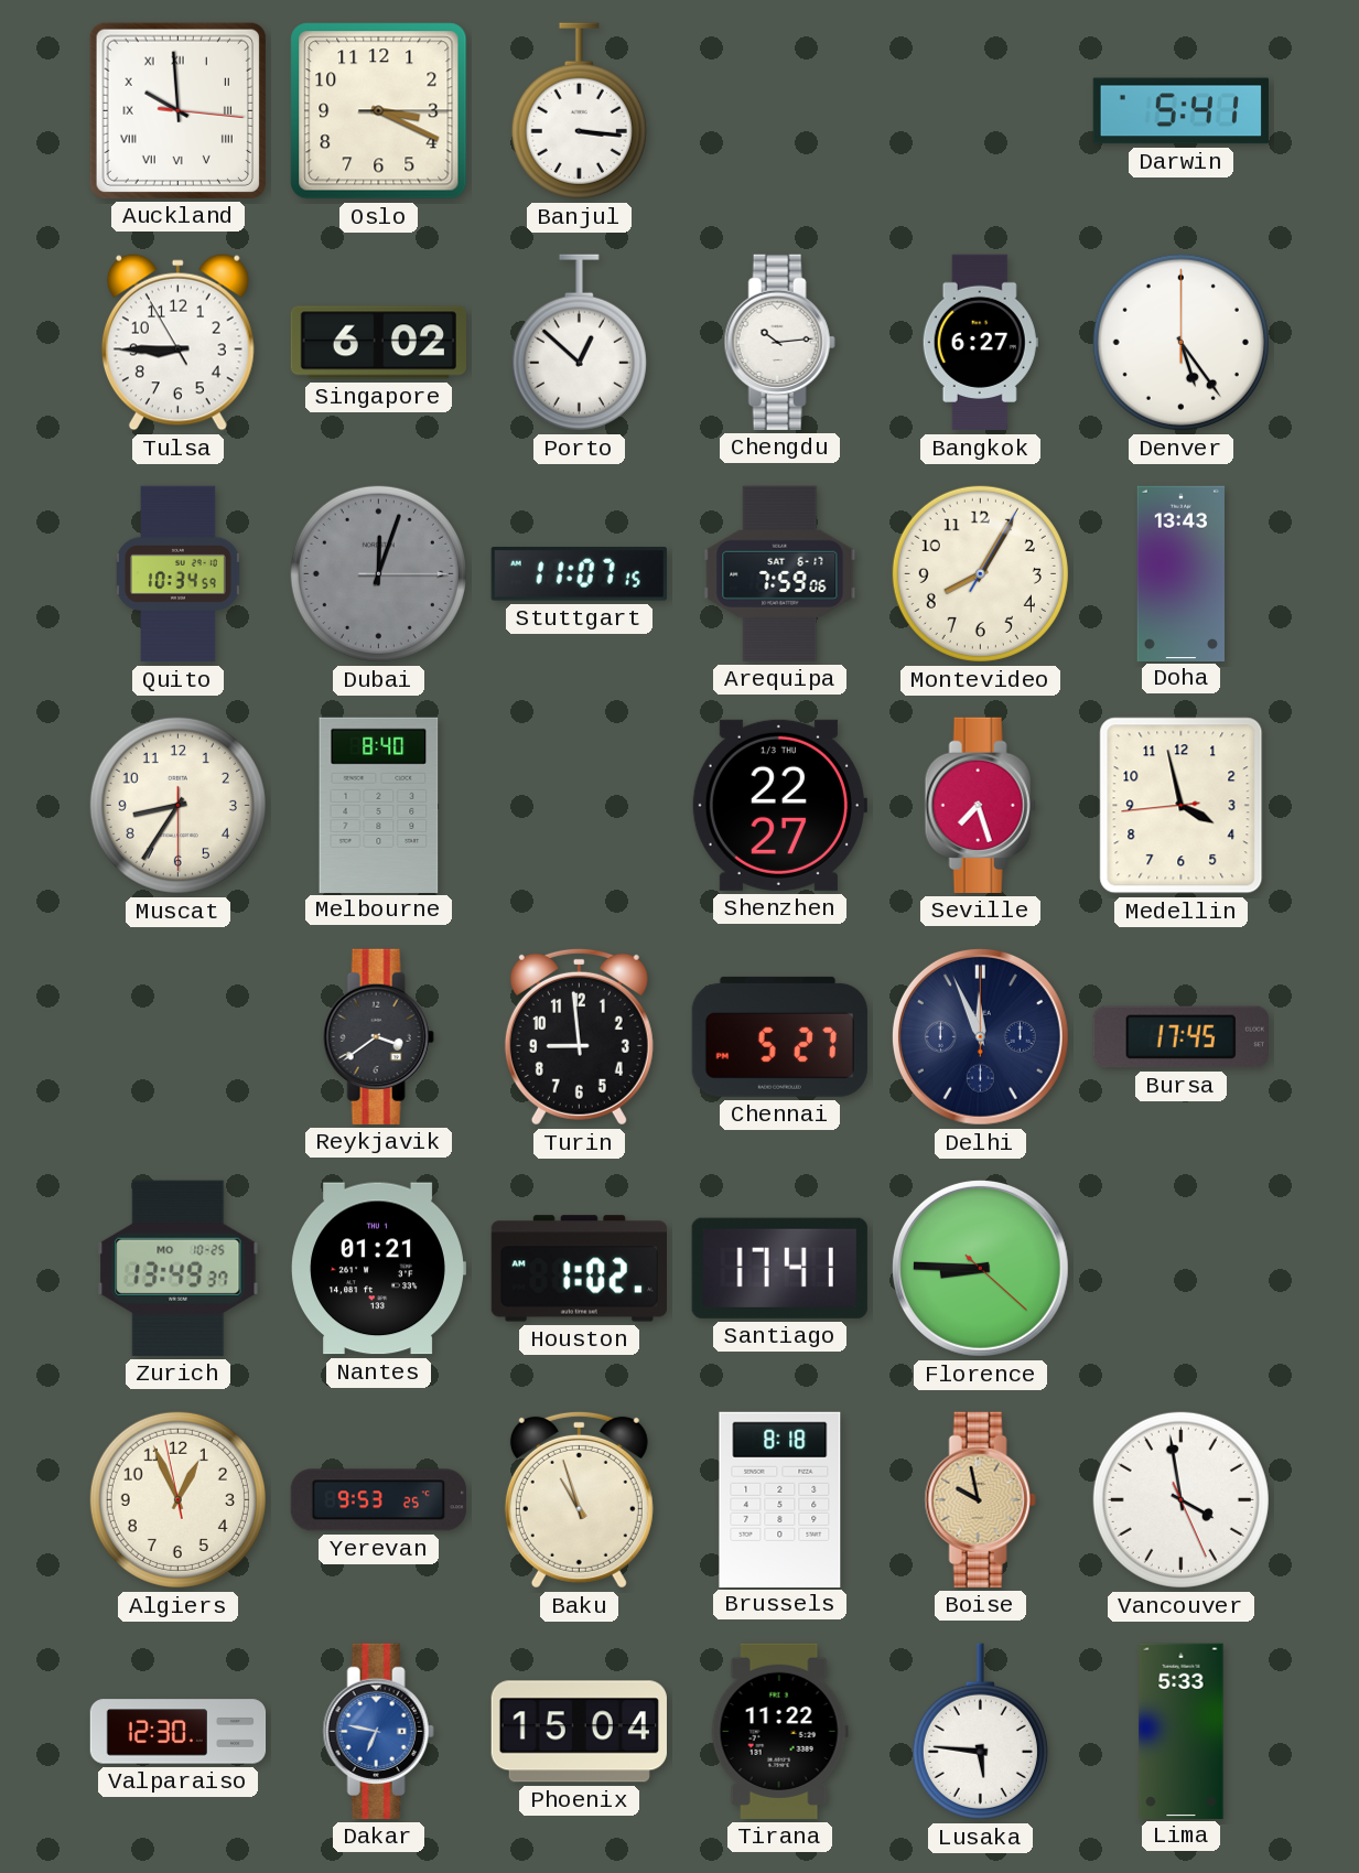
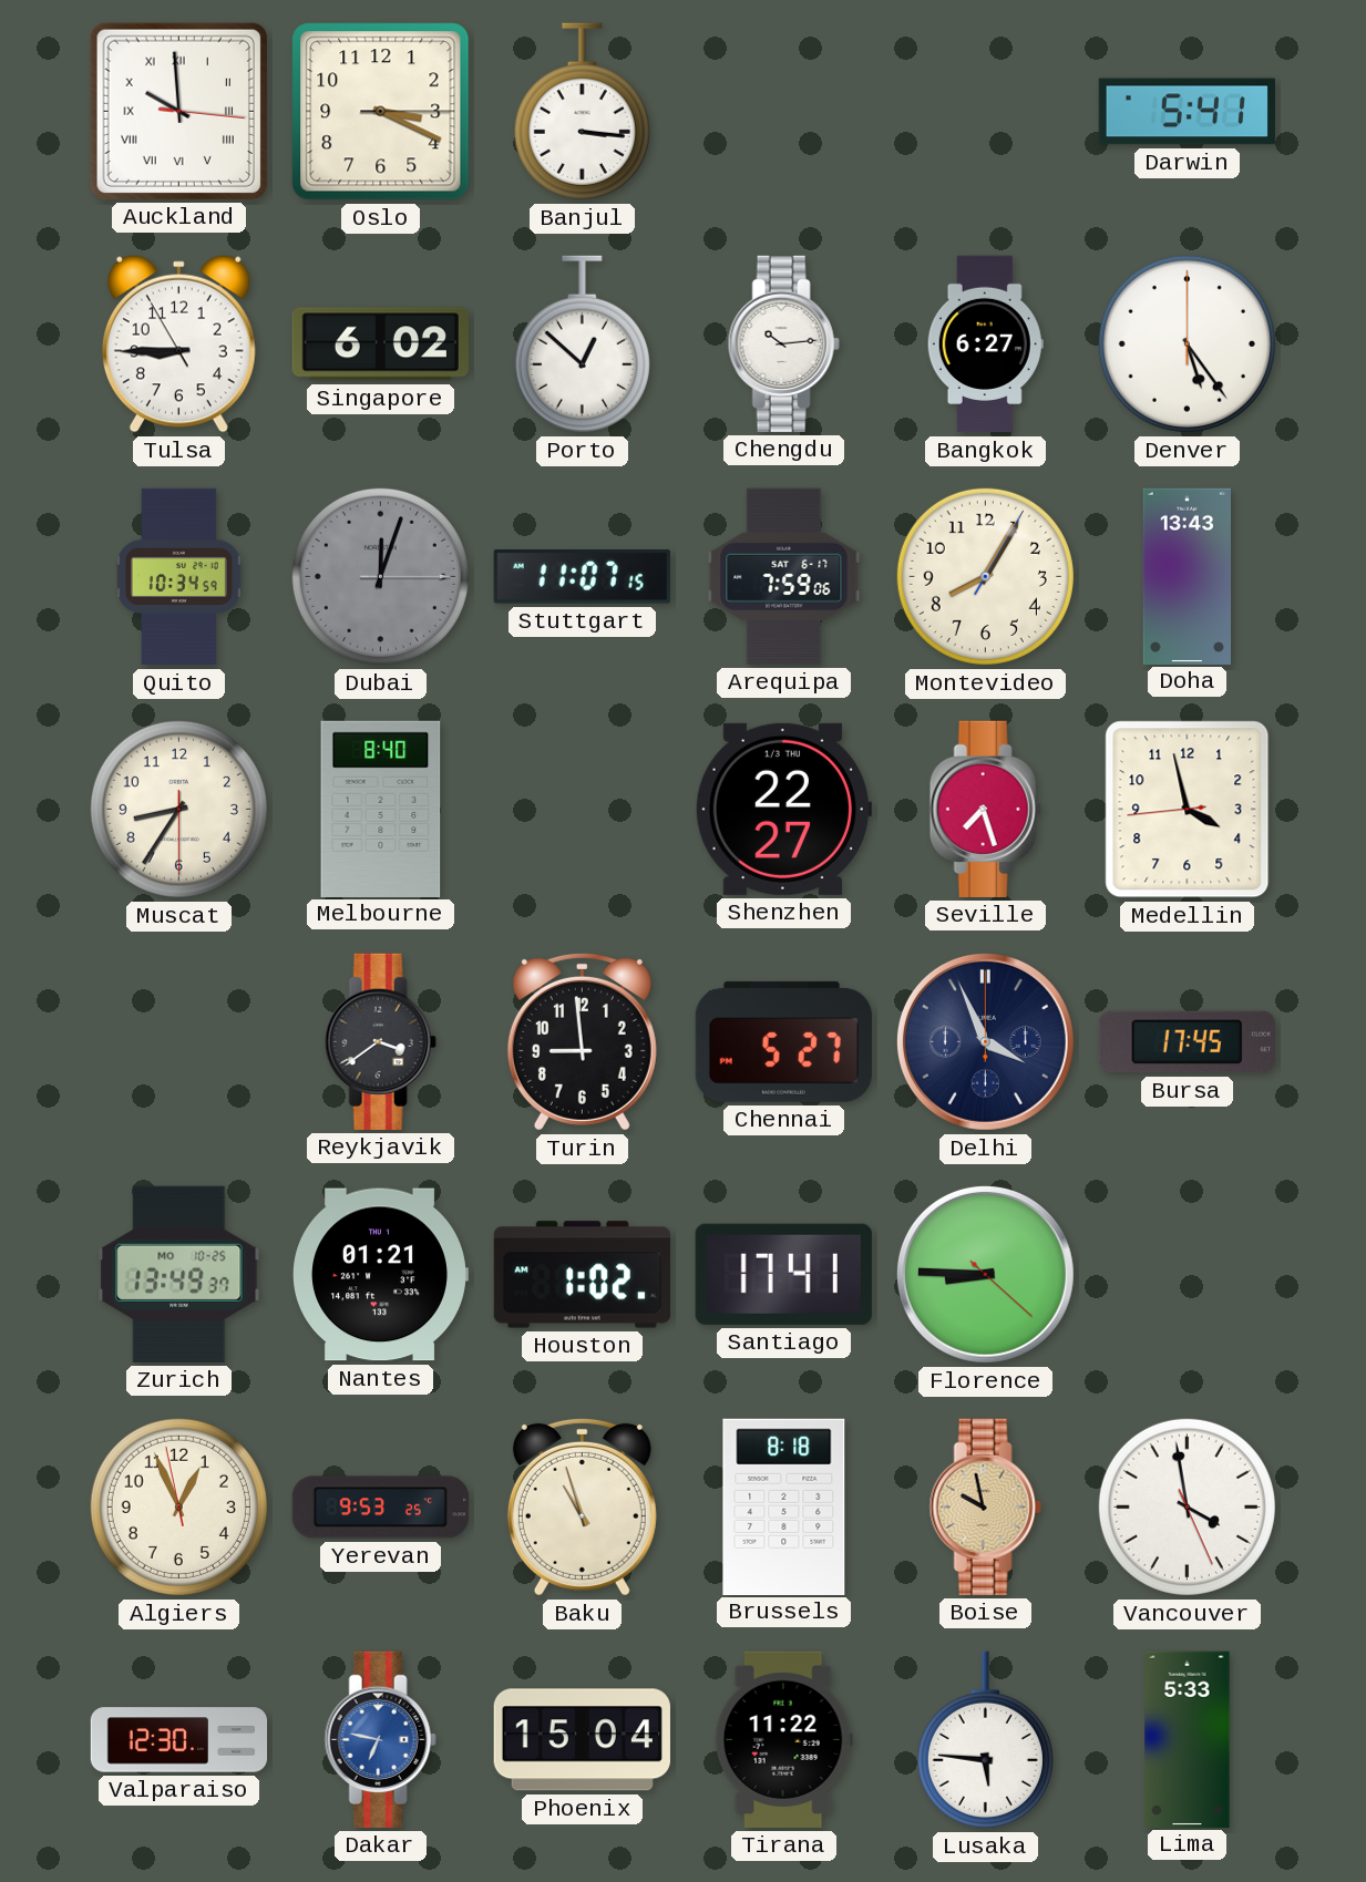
Delhi: 11:56 -> 3:56 (985, 1041)
